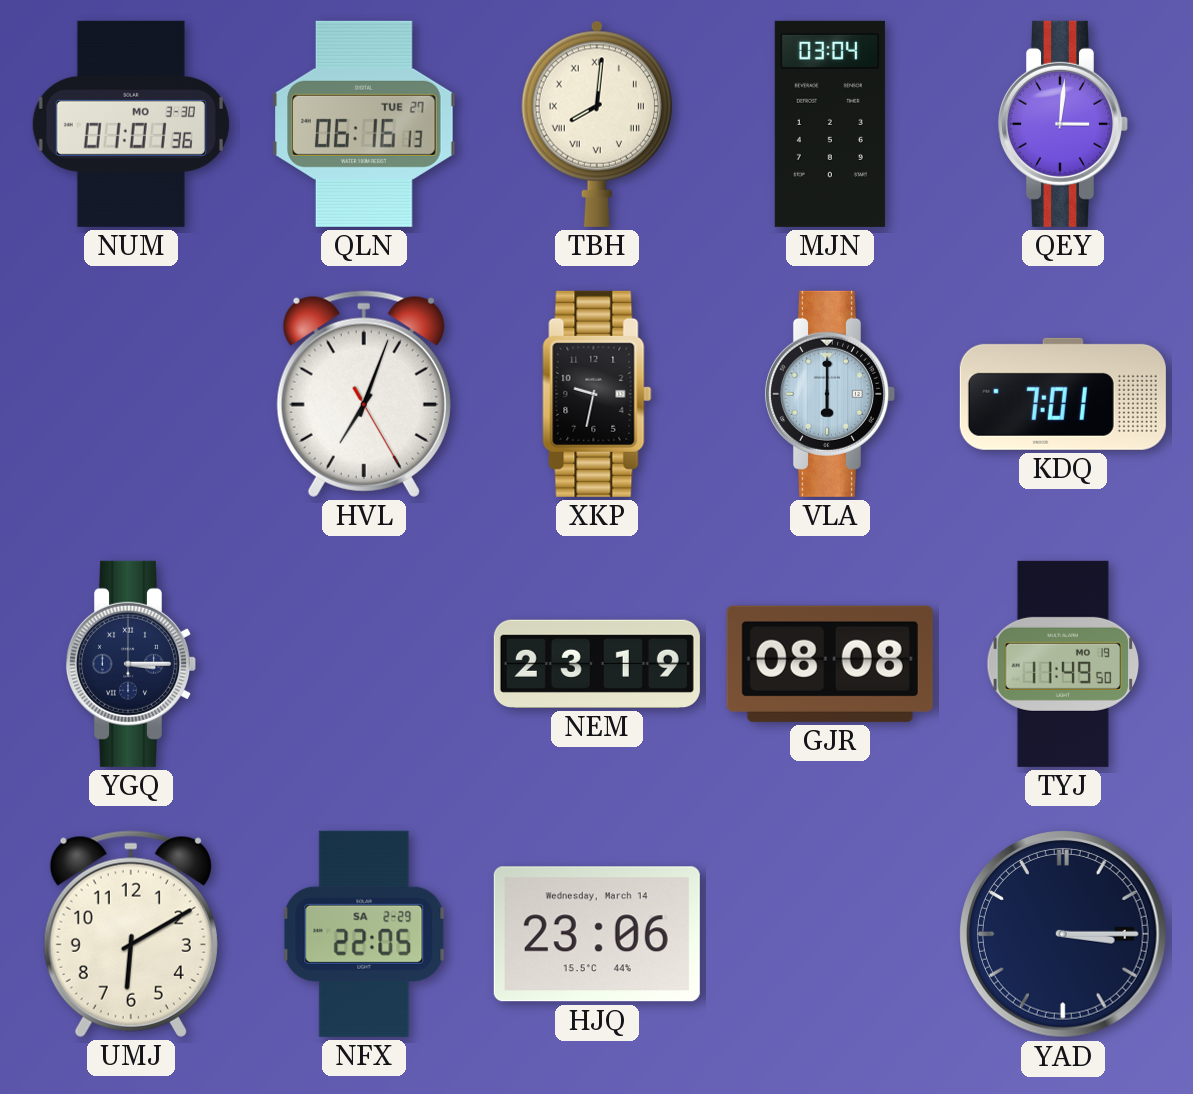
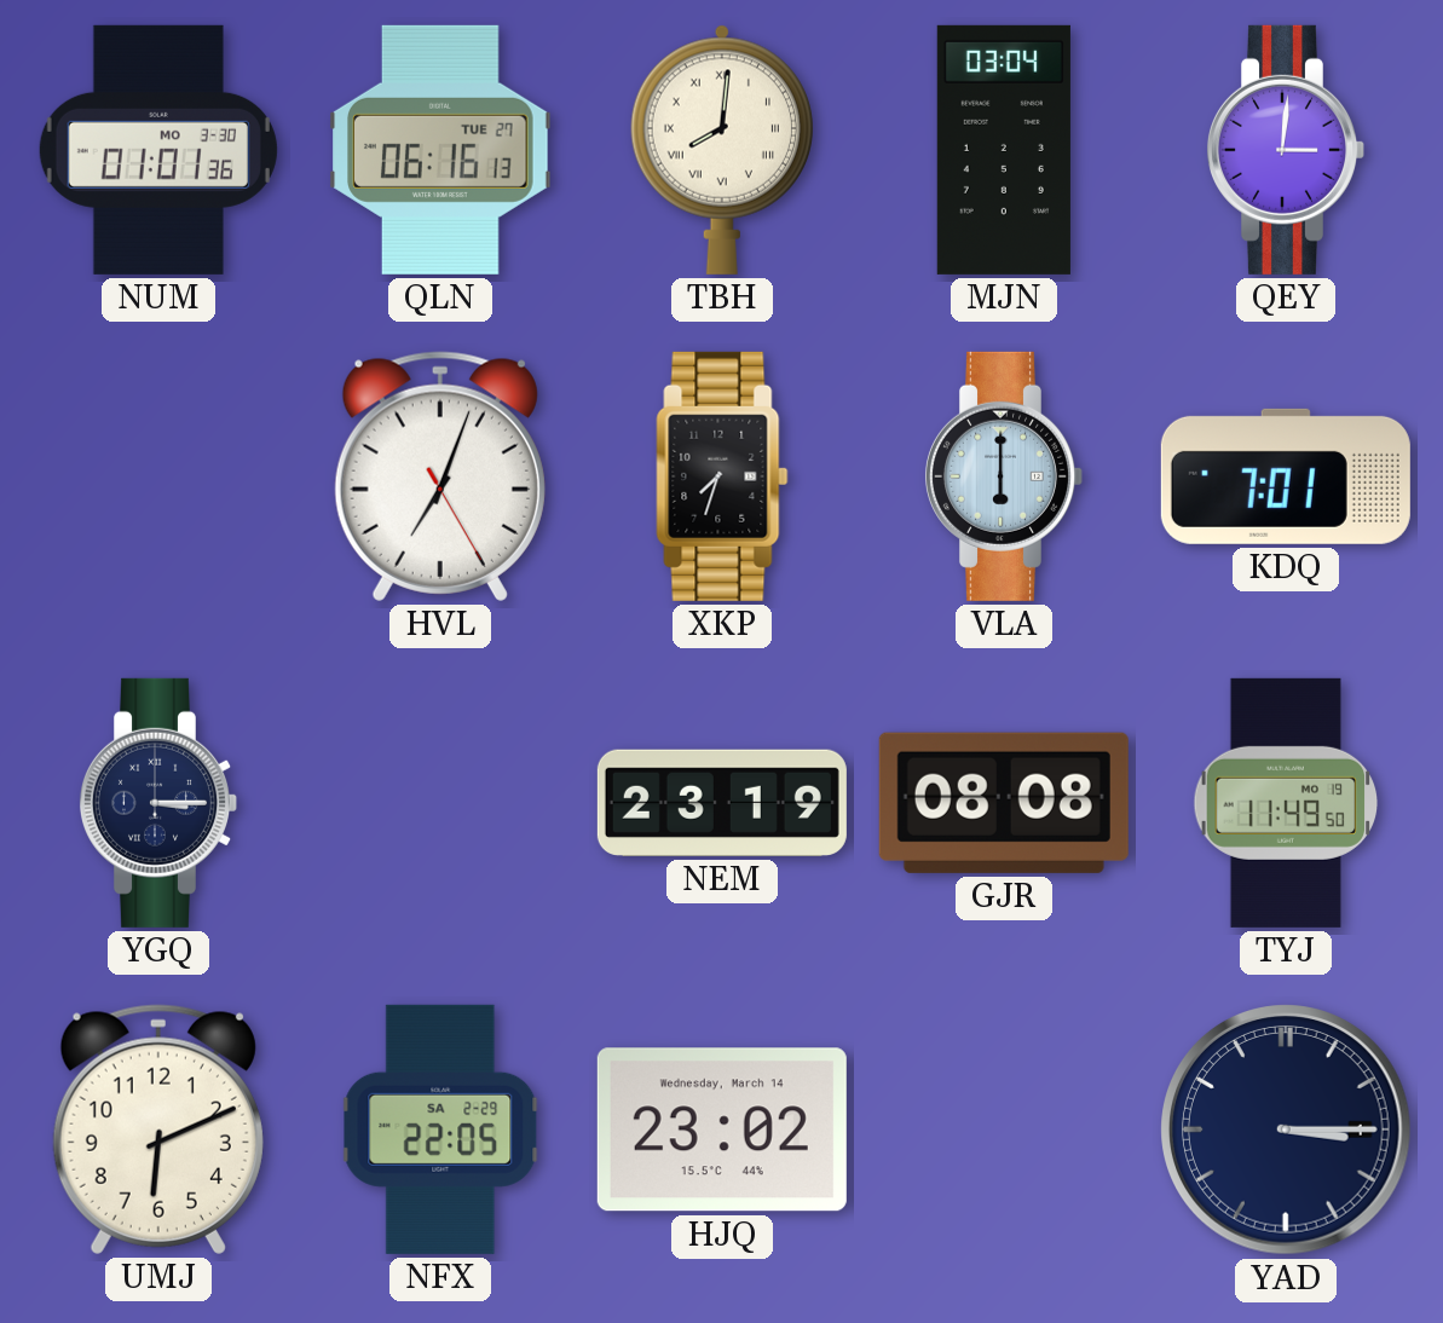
XKP: 9:32 -> 7:33 (722, 476)
UMJ: 6:10 -> 6:11 (158, 1130)
HJQ: 23:06 -> 23:02 (722, 1130)
